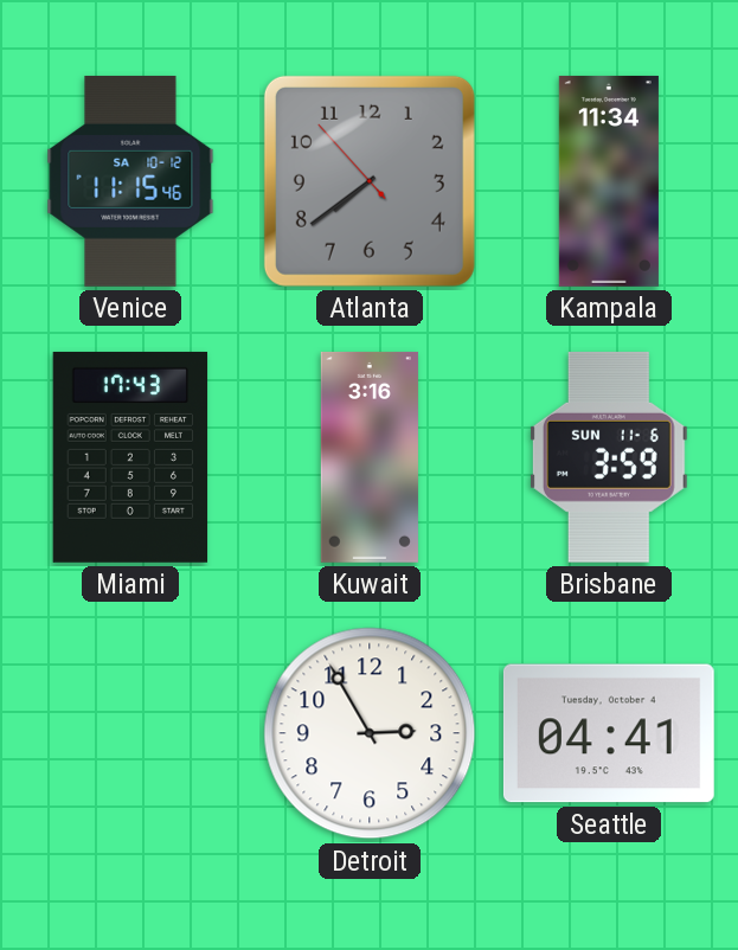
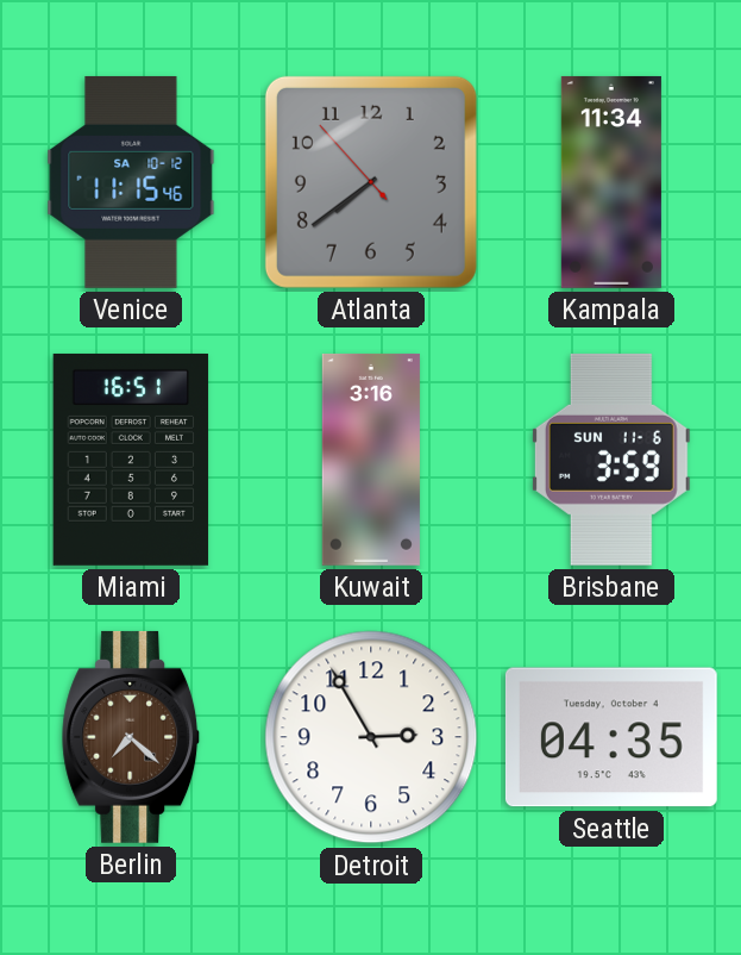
Miami: 17:43 -> 16:51 (131, 460)
Berlin: none -> 7:22 (131, 737)
Seattle: 04:41 -> 04:35 (611, 737)
